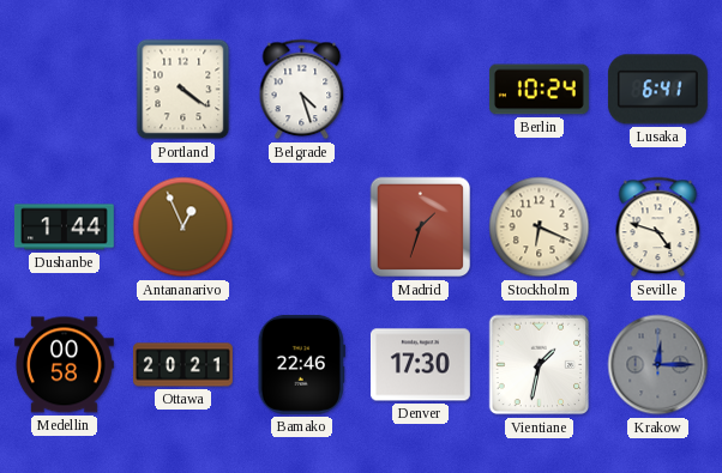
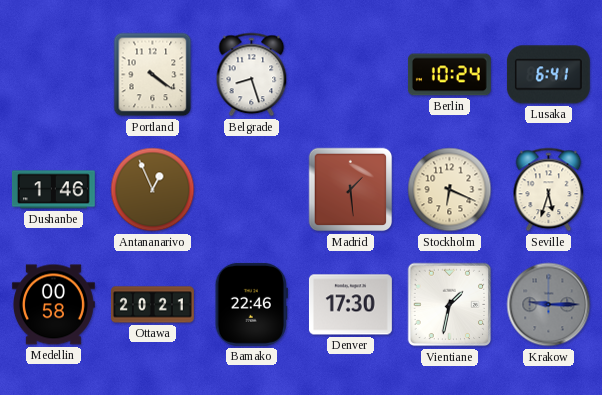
Belgrade: 4:27 -> 8:27 (252, 75)
Dushanbe: 1:44 -> 1:46 (53, 190)
Madrid: 1:33 -> 1:29 (351, 190)
Seville: 4:48 -> 5:33 (549, 190)
Krakow: 12:15 -> 9:15 (549, 305)
